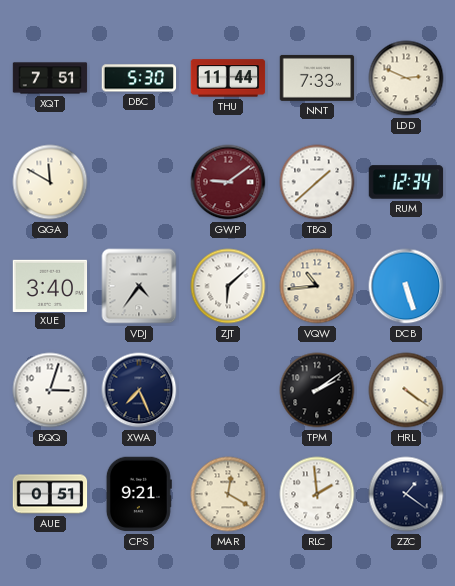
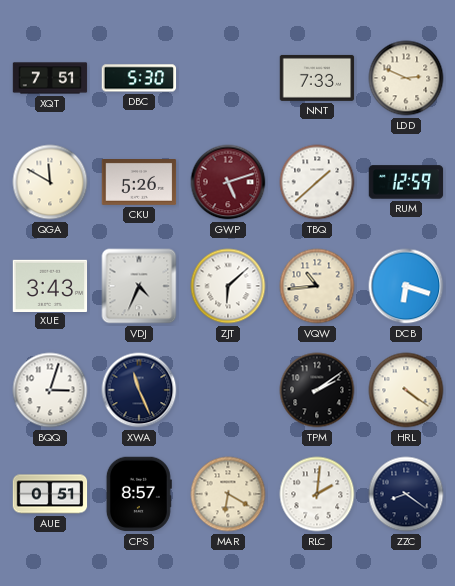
THU: 11:44 -> none (228, 78)
CKU: none -> 5:26 (139, 183)
GWP: 9:09 -> 5:12 (228, 182)
RUM: 12:34 -> 12:59 (406, 182)
XUE: 3:40 -> 3:43 (50, 285)
VDJ: 4:36 -> 4:34 (139, 286)
DCB: 5:27 -> 6:18 (406, 286)
XWA: 7:26 -> 11:26 (139, 390)
CPS: 9:21 -> 8:57 (139, 494)
MAR: 12:20 -> 6:20 (228, 494)
RLC: 1:59 -> 2:01 (317, 494)
ZZC: 1:21 -> 8:21 (406, 494)
